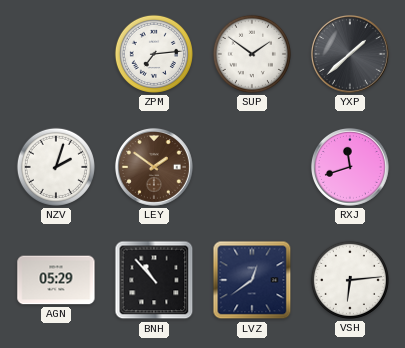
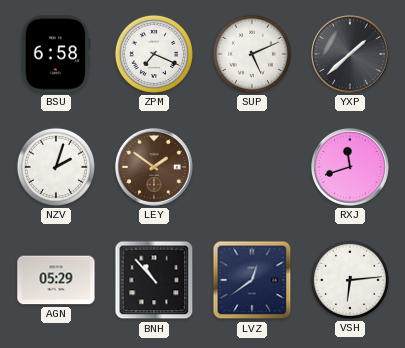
BSU: none -> 6:58 (56, 54)
ZPM: 7:14 -> 7:19 (154, 54)
SUP: 1:51 -> 5:11 (252, 54)
